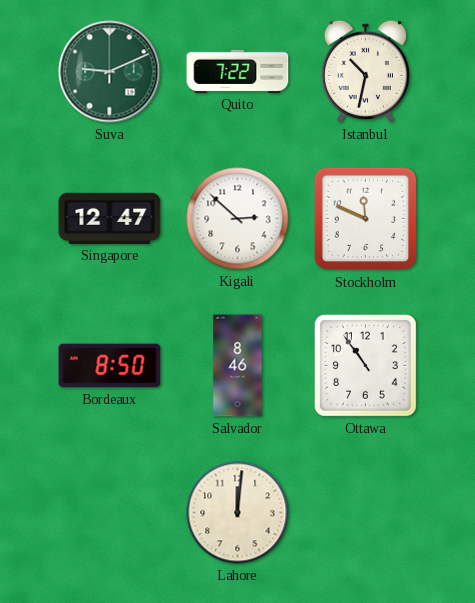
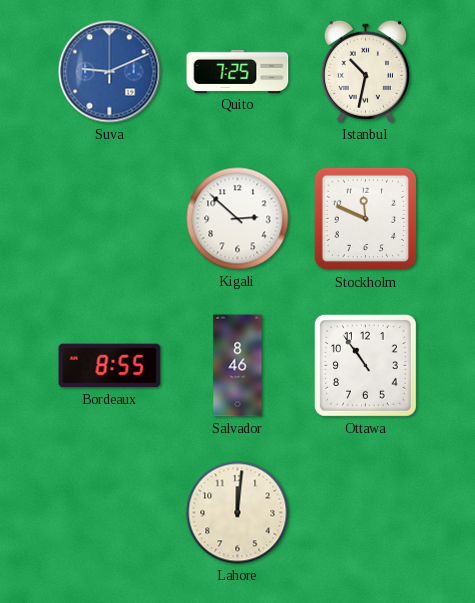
Suva dial: green -> blue (110, 72)
Quito: 7:22 -> 7:25 (238, 71)
Singapore: 12:47 -> none (110, 218)
Bordeaux: 8:50 -> 8:55 (110, 366)
